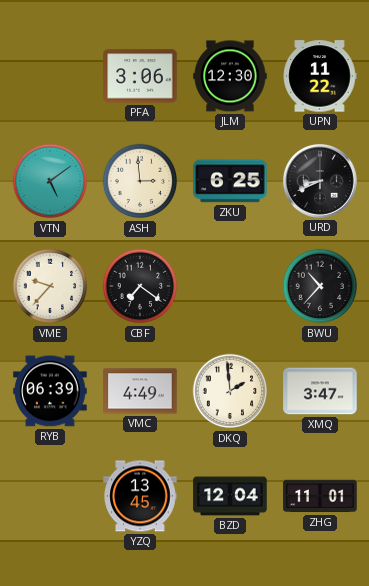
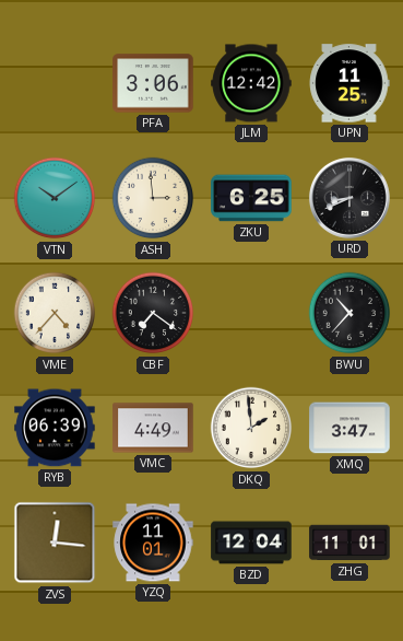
JLM: 12:30 -> 12:42 (251, 83)
UPN: 11:22 -> 11:25 (349, 83)
VTN: 5:09 -> 10:09 (55, 198)
VME: 9:37 -> 4:37 (55, 313)
ZVS: none -> 12:16 (55, 543)
YZQ: 13:45 -> 11:01 (153, 543)
